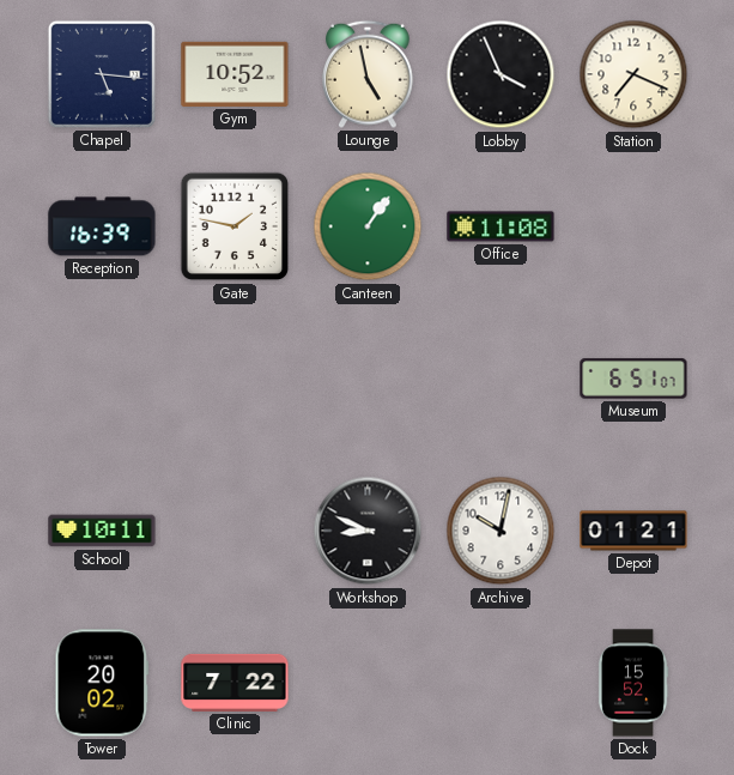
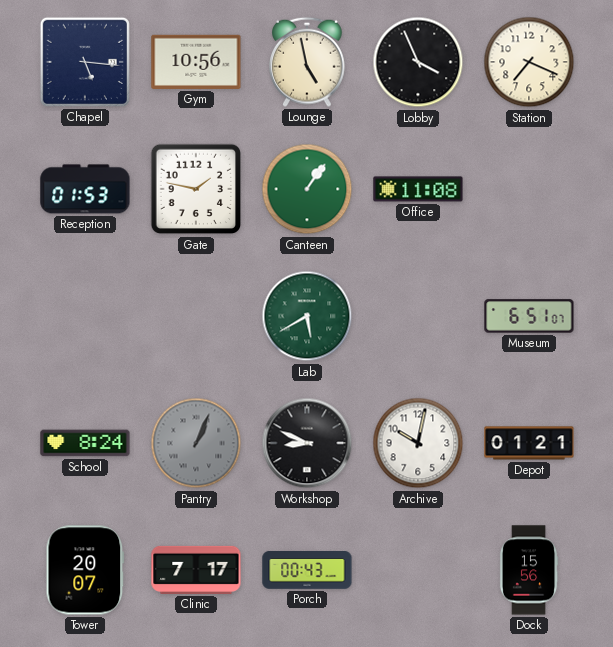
Gym: 10:52 -> 10:56 (196, 62)
Reception: 16:39 -> 01:53 (85, 189)
Lab: none -> 5:40 (307, 316)
School: 10:11 -> 8:24 (85, 443)
Pantry: none -> 1:04 (196, 443)
Tower: 20:02 -> 20:07 (85, 570)
Clinic: 7:22 -> 7:17 (196, 570)
Porch: none -> 00:43 (307, 571)
Dock: 15:52 -> 15:56 (529, 570)
